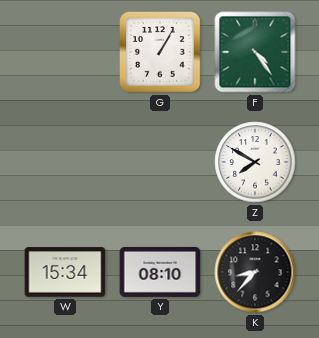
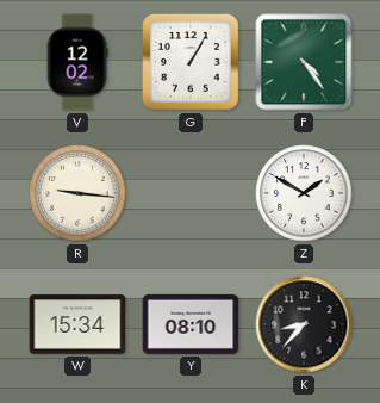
V: none -> 12:02 (77, 62)
R: none -> 9:16 (77, 193)
Z: 7:50 -> 1:50 (304, 193)
